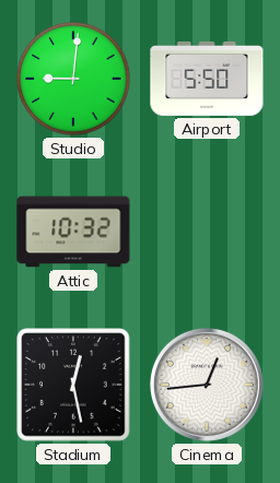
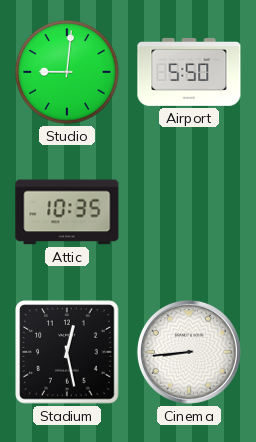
Attic: 10:32 -> 10:35 (67, 212)
Cinema: 12:44 -> 8:44 (189, 352)
